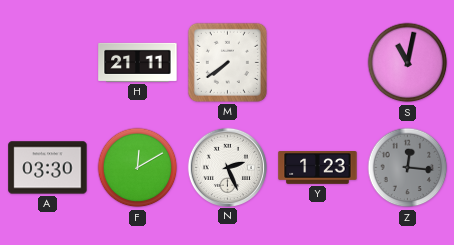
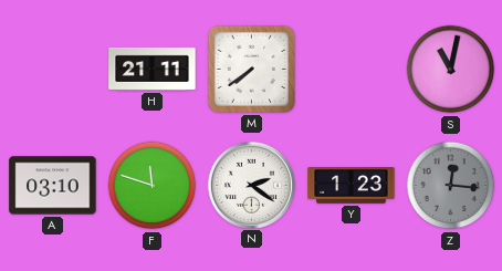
A: 03:30 -> 03:10 (53, 186)
F: 12:10 -> 11:48 (153, 186)
N: 2:26 -> 2:21 (251, 185)
